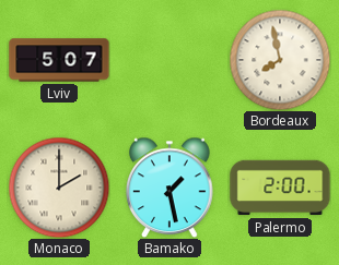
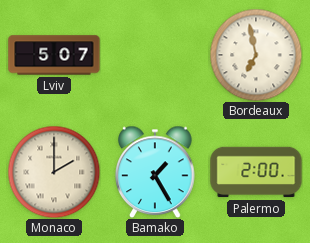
Bordeaux: 7:58 -> 6:58 (256, 55)
Bamako: 1:28 -> 1:25 (155, 172)
